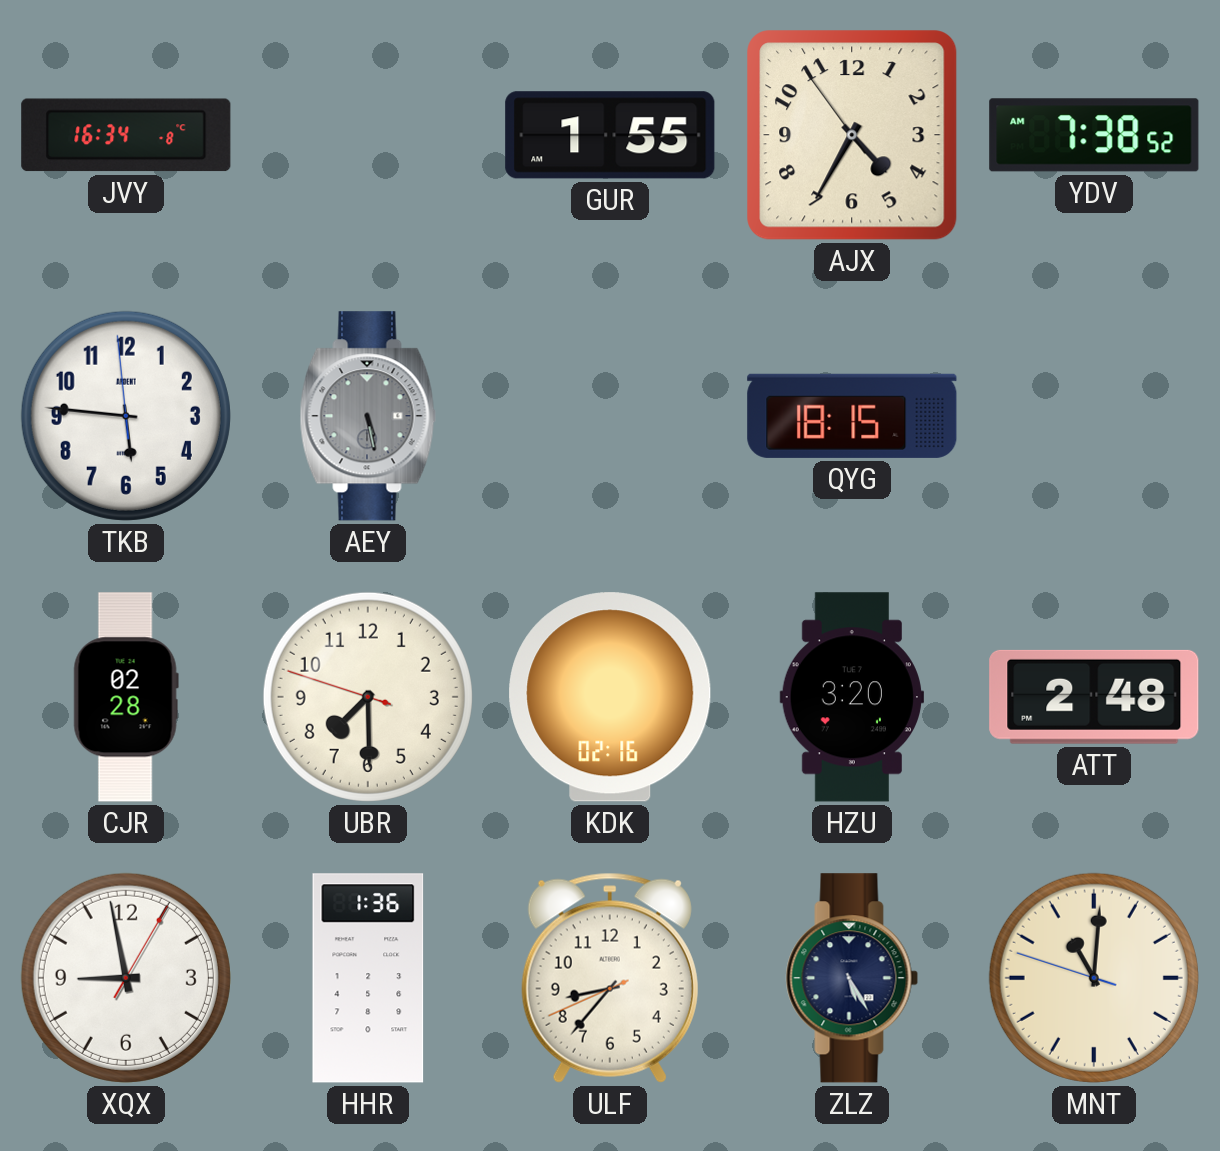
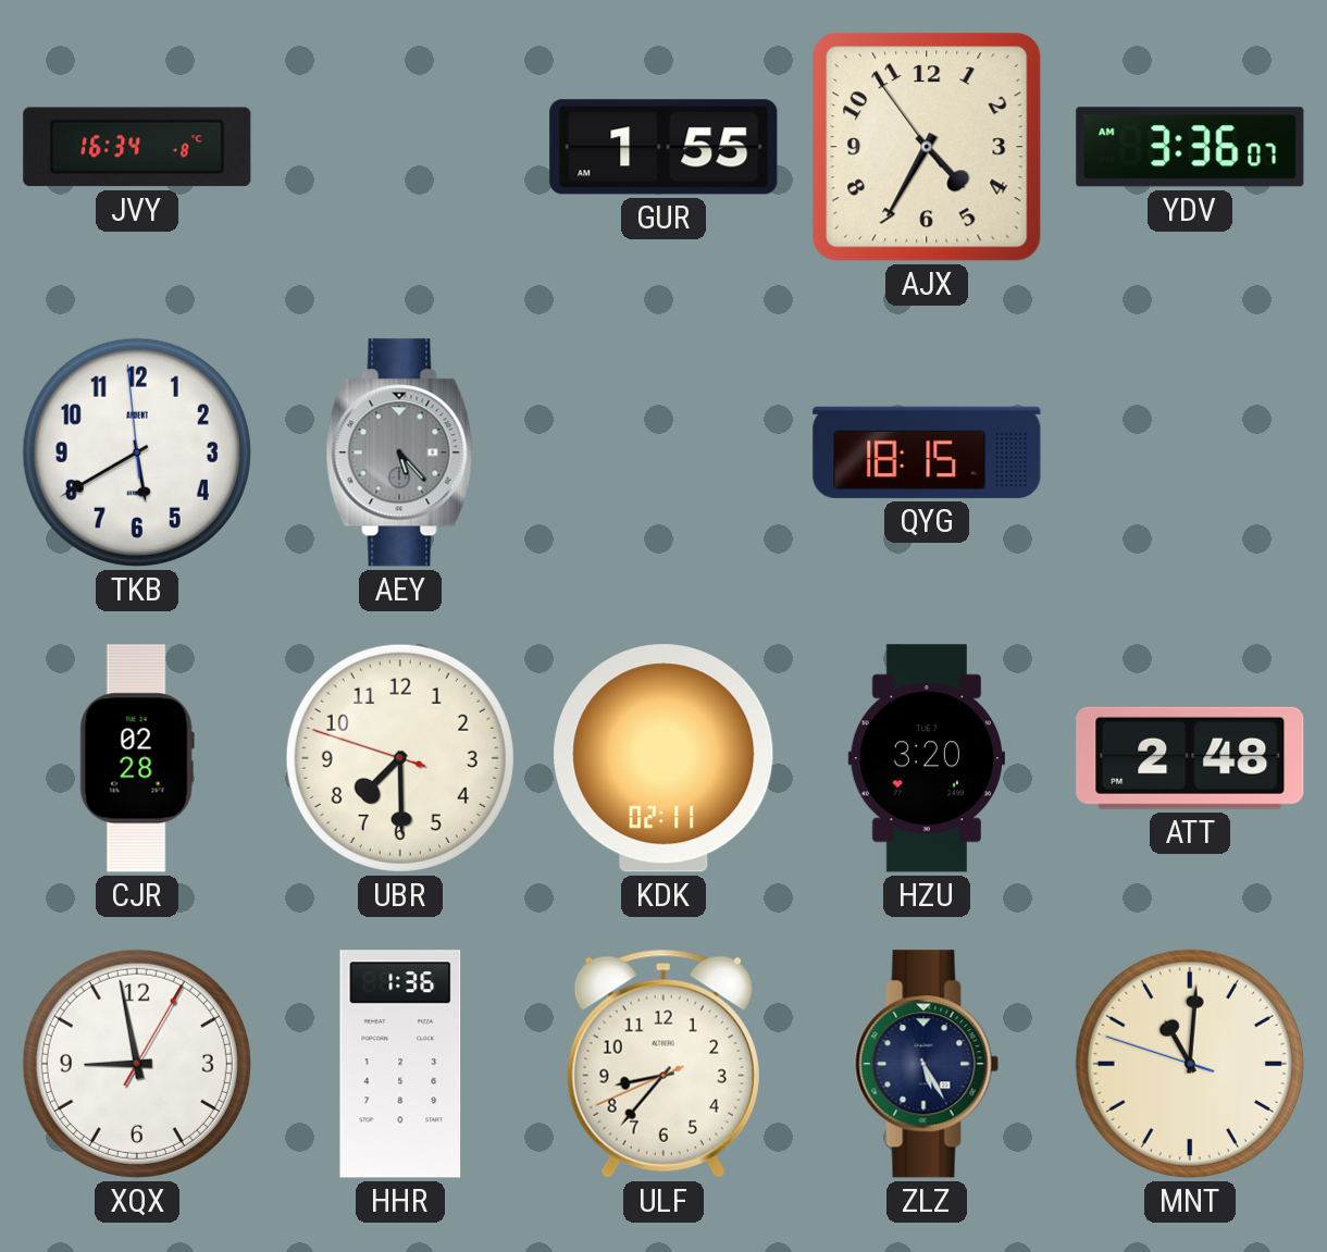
YDV: 7:38 -> 3:36 (1190, 147)
TKB: 5:45 -> 5:39 (137, 453)
AEY: 5:28 -> 5:23 (400, 453)
KDK: 02:16 -> 02:11 (663, 758)
